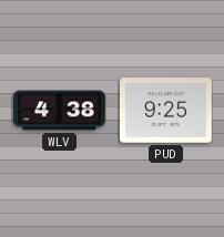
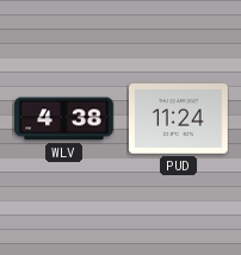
PUD: 9:25 -> 11:24 (179, 119)
